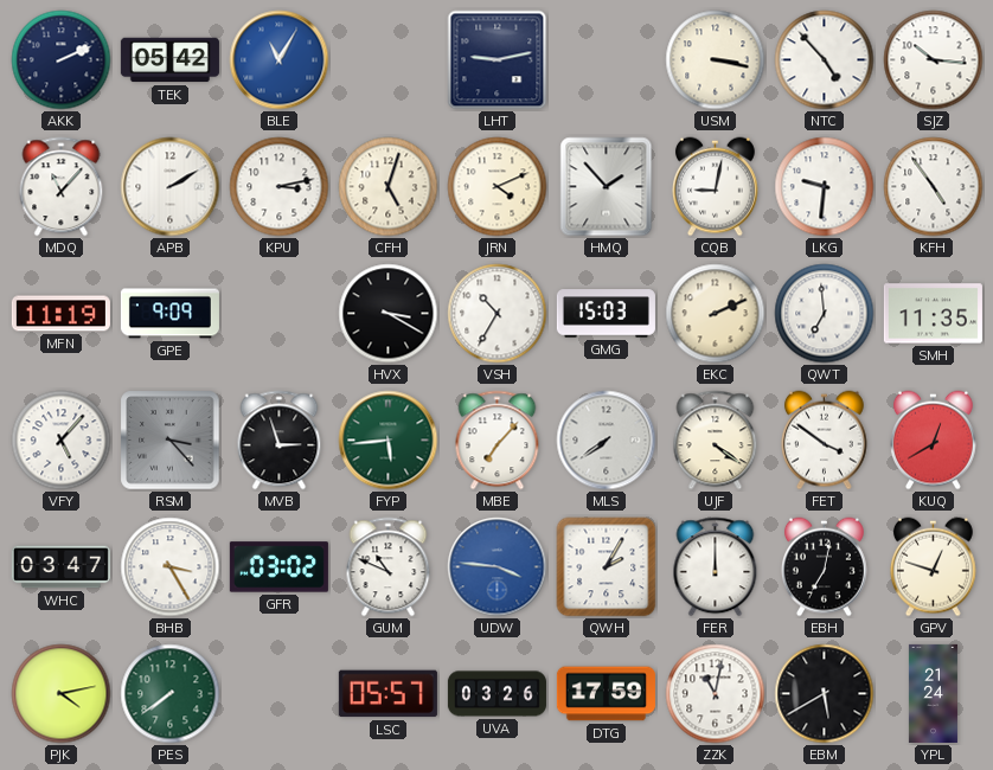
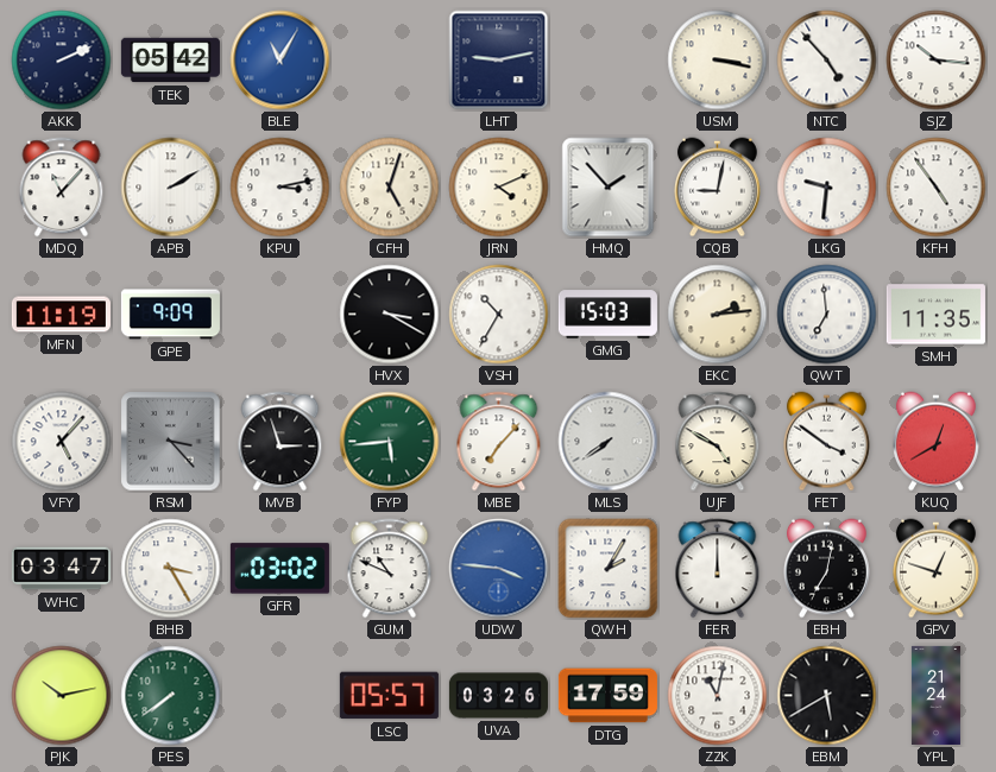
EKC: 2:11 -> 2:14 (718, 315)
UJF: 4:21 -> 4:50 (718, 442)
PJK: 4:13 -> 10:13 (62, 696)
